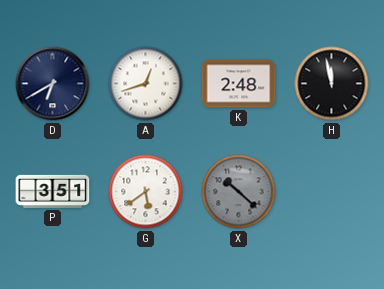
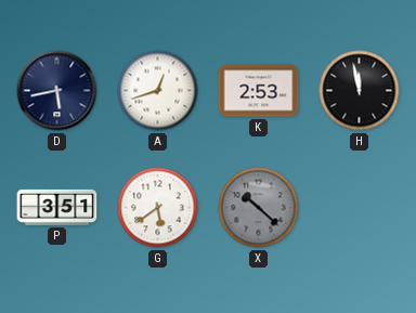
D: 6:40 -> 5:43 (57, 91)
K: 2:48 -> 2:53 (259, 91)
